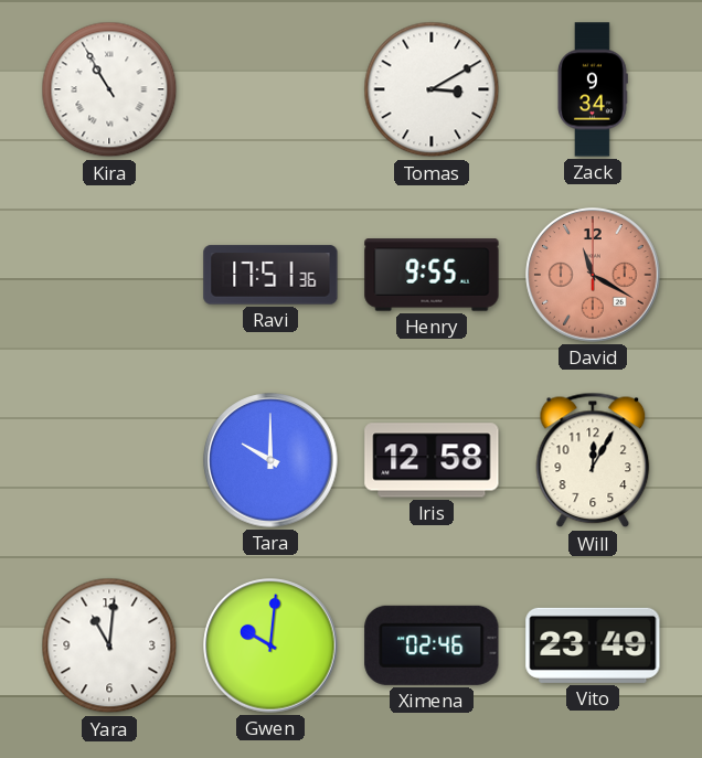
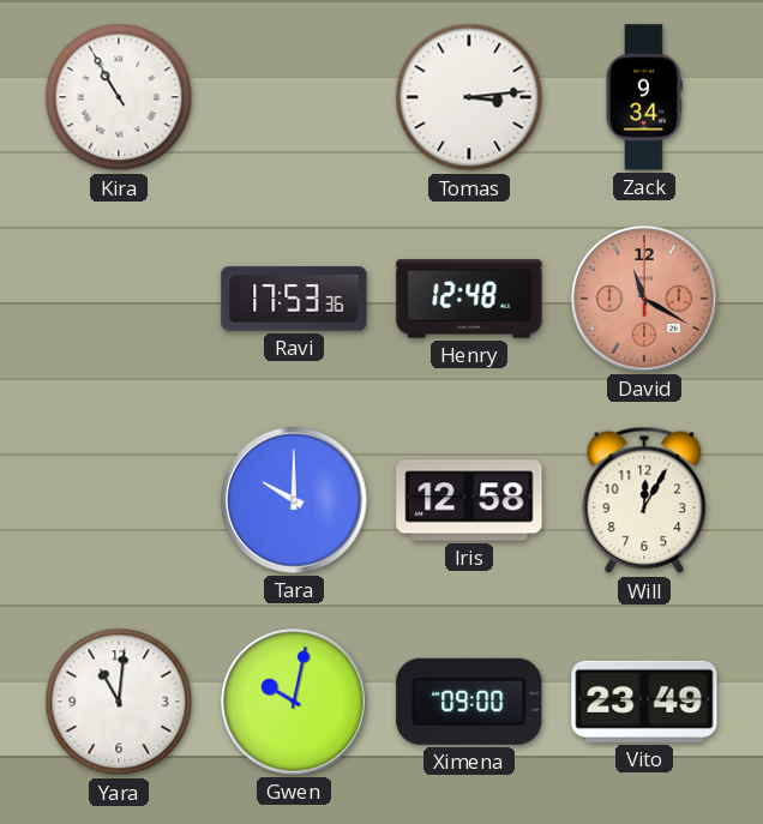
Tomas: 3:10 -> 3:14 (469, 97)
Ravi: 17:51 -> 17:53 (294, 299)
Henry: 9:55 -> 12:48 (469, 299)
Gwen: 10:01 -> 10:02 (294, 702)
Ximena: 02:46 -> 09:00 (469, 702)
